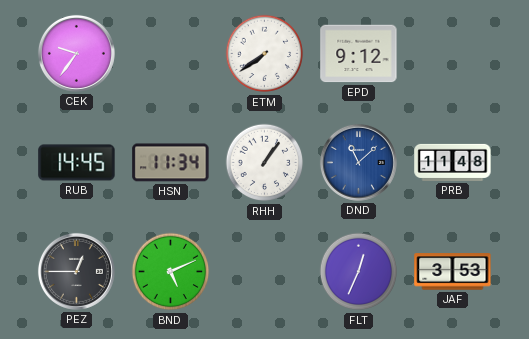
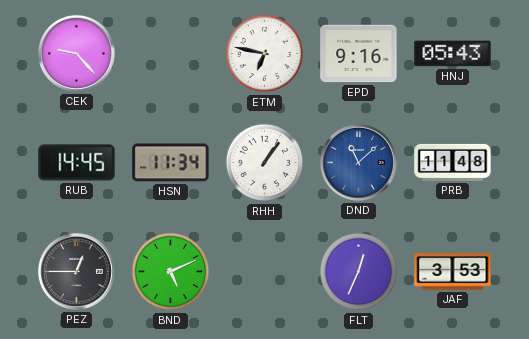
CEK: 9:36 -> 9:23 (76, 53)
ETM: 7:39 -> 6:47 (265, 54)
EPD: 9:12 -> 9:16 (359, 54)
HNJ: none -> 05:43 (453, 54)
